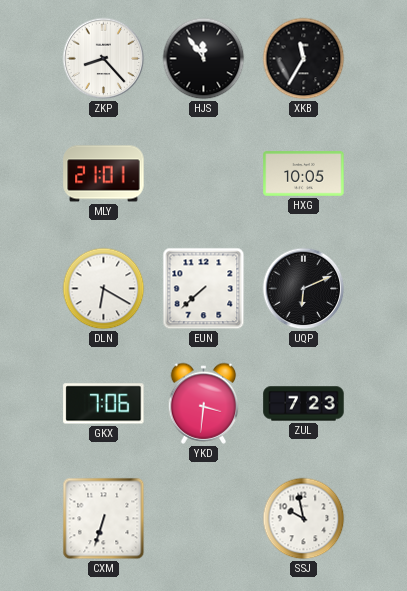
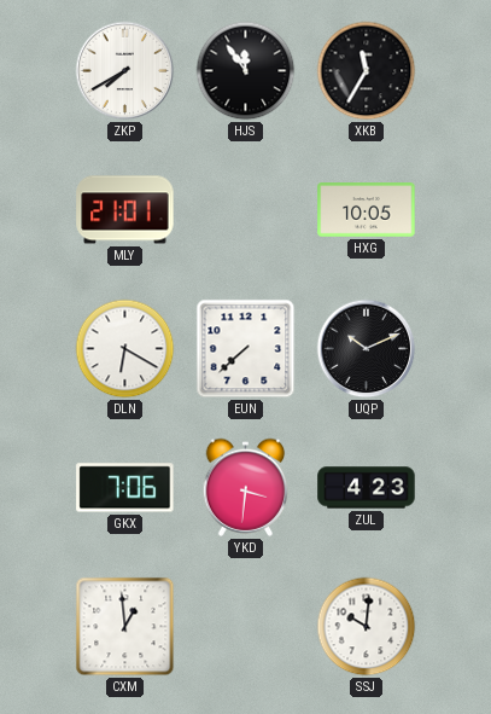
ZKP: 8:23 -> 7:40 (125, 71)
UQP: 6:11 -> 10:11 (367, 349)
ZUL: 7:23 -> 4:23 (367, 488)
CXM: 6:33 -> 12:59 (125, 627)
SSJ: 9:58 -> 10:01 (367, 627)
